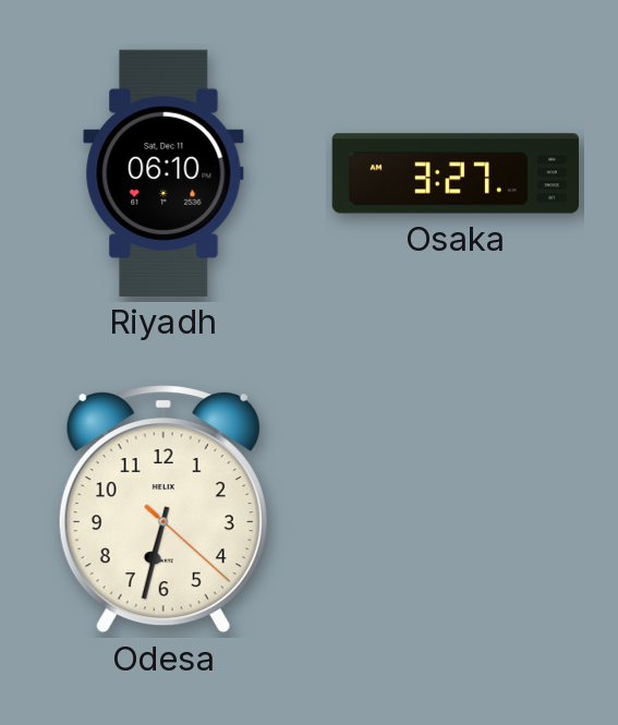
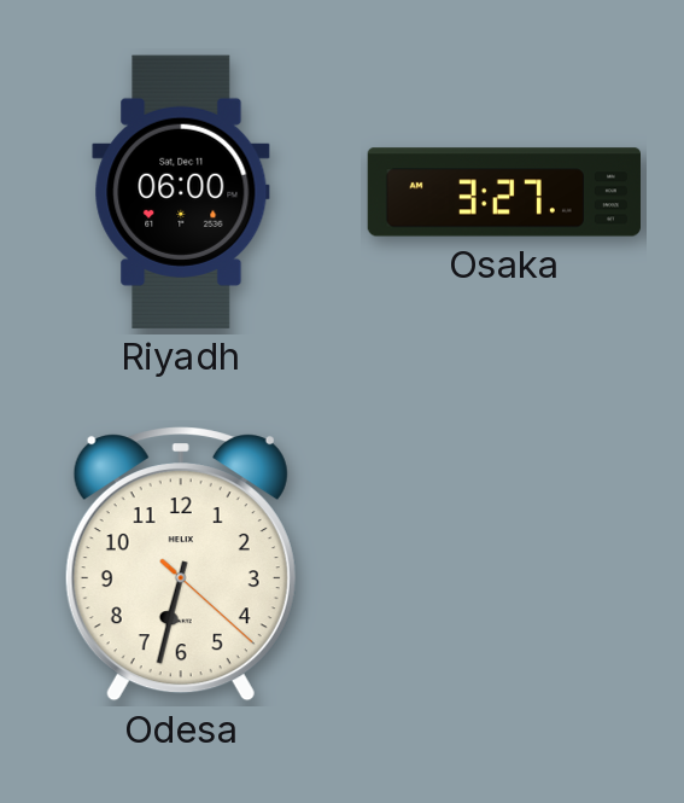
Riyadh: 06:10 -> 06:00 (181, 192)
